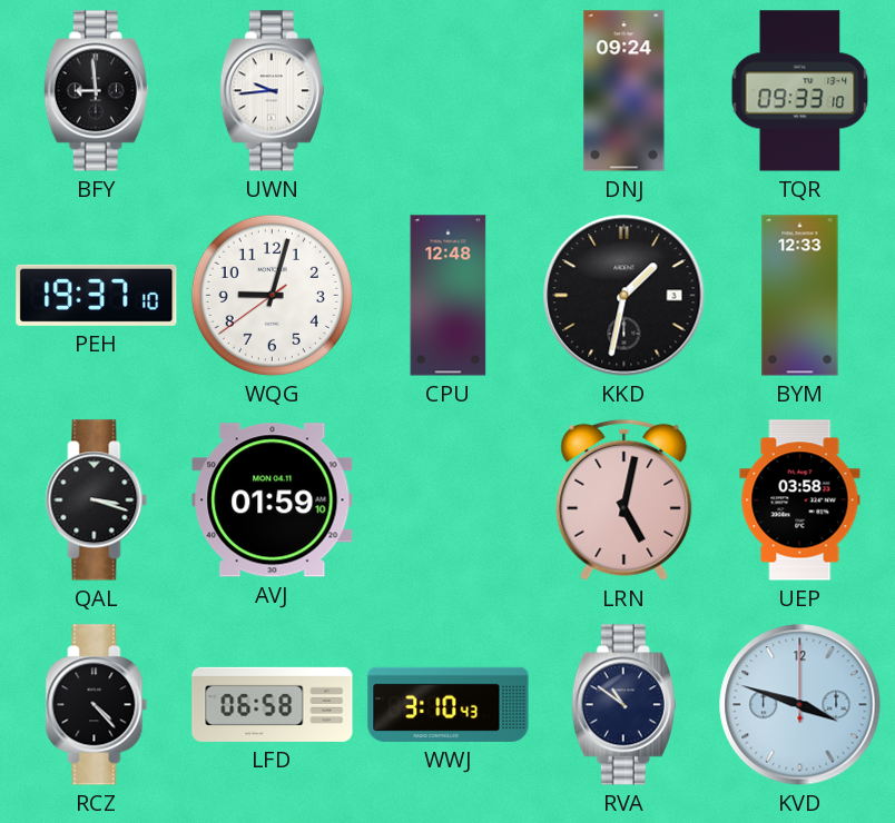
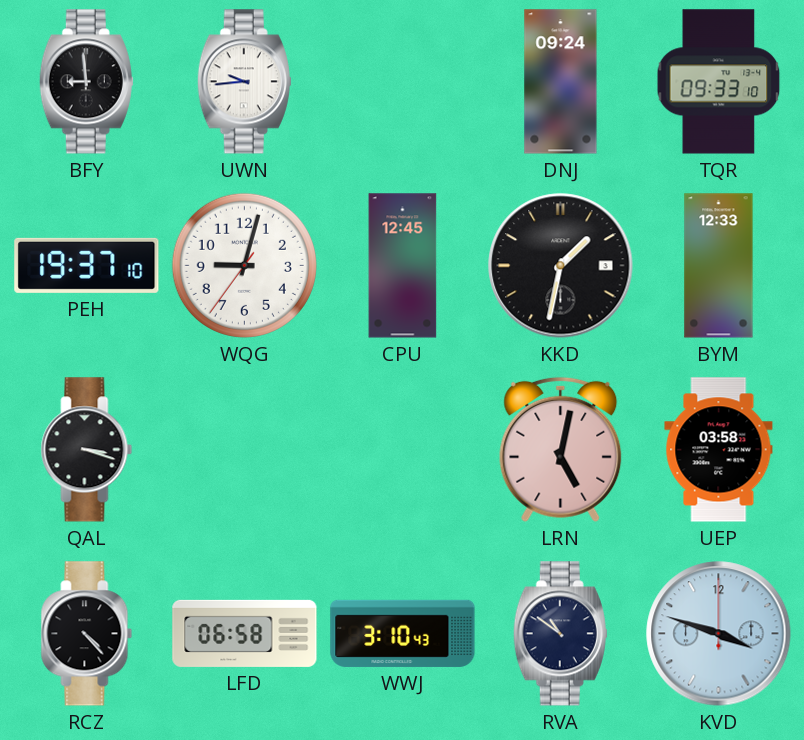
WQG: 9:02:39 -> 9:02:36 (244, 265)
CPU: 12:48 -> 12:45 (403, 266)
AVJ: 01:59 -> none (273, 500)
